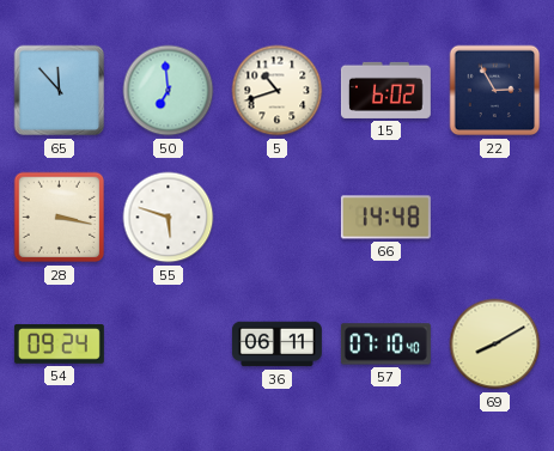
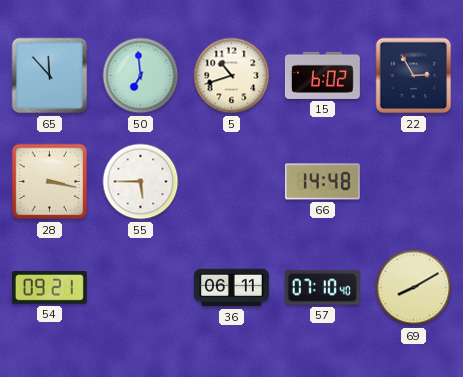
55: 5:48 -> 5:45 (141, 182)
54: 09:24 -> 09:21 (49, 288)
